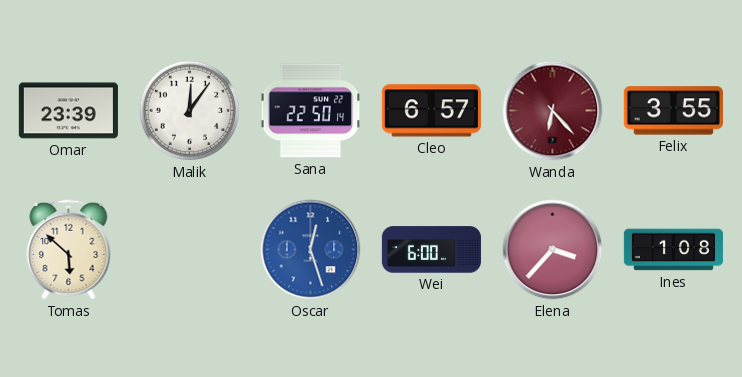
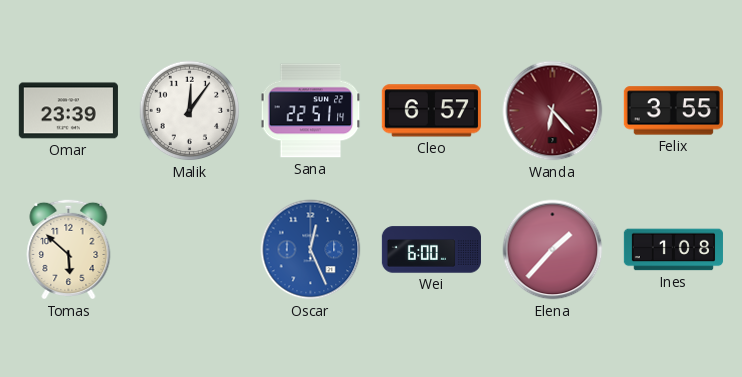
Sana: 22:50 -> 22:51 (311, 111)
Oscar: 12:27 -> 12:26 (311, 250)
Elena: 3:37 -> 1:37 (553, 250)
